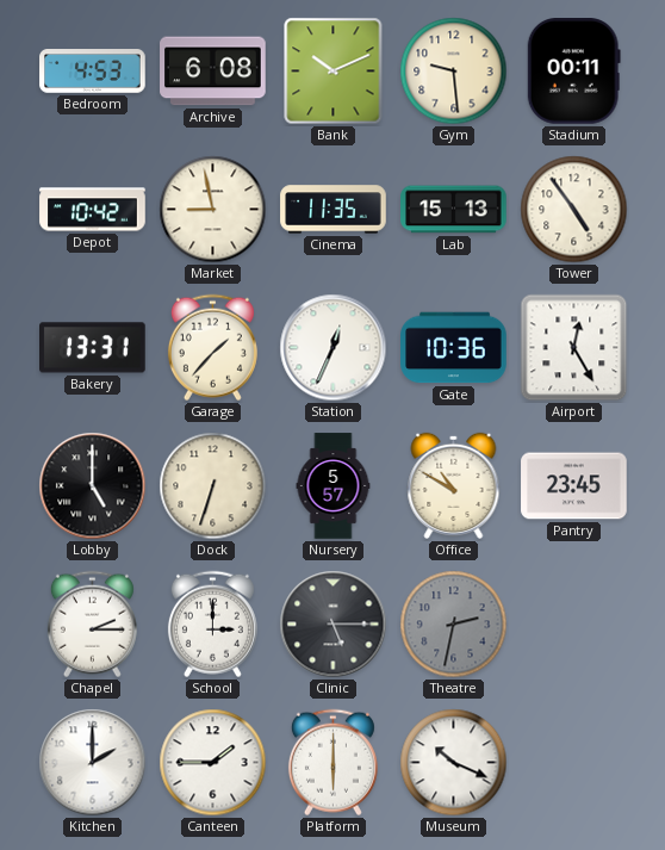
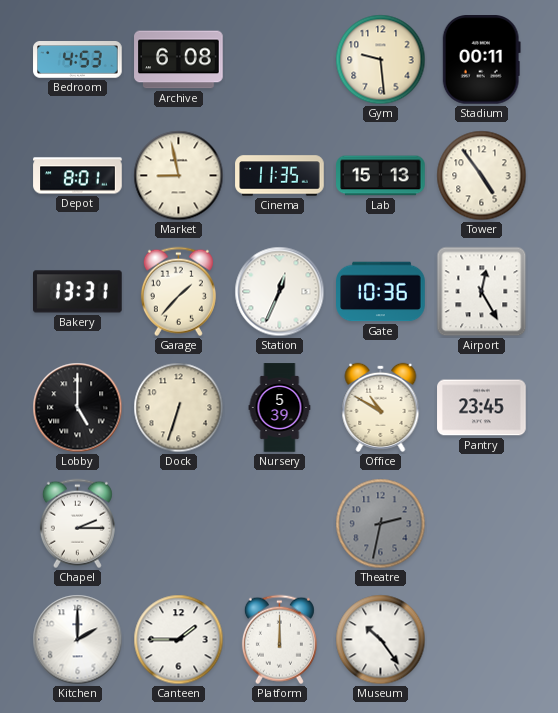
Bank: 10:11 -> none (334, 72)
Depot: 10:42 -> 8:01 (78, 176)
Nursery: 5:57 -> 5:39 (280, 408)
School: 3:00 -> none (212, 625)
Clinic: 5:15 -> none (334, 625)
Platform: 6:00 -> 12:00 (279, 640)
Museum: 10:19 -> 10:24 (381, 640)
